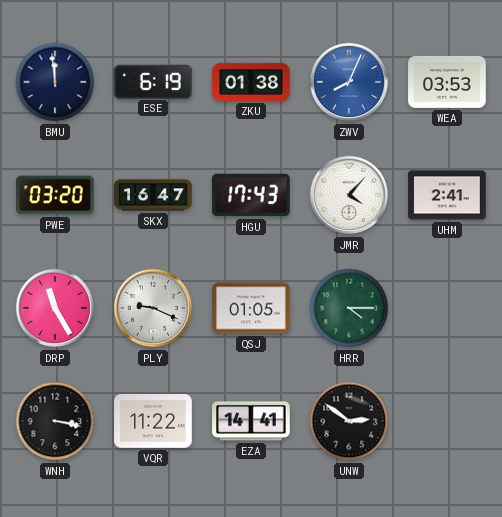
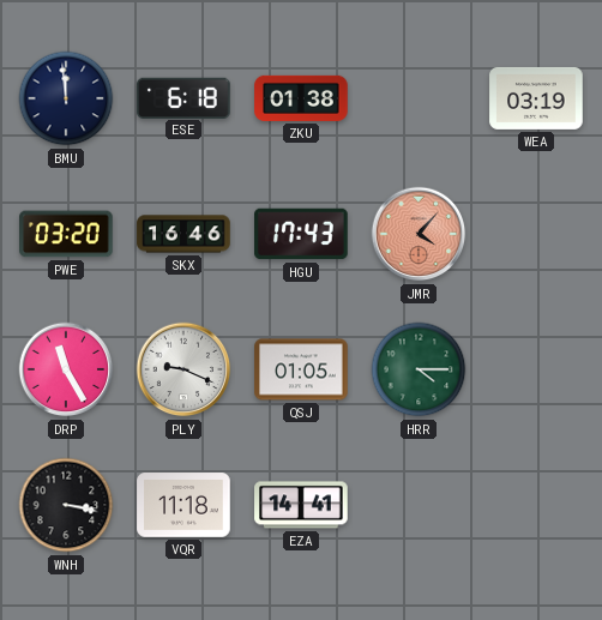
ESE: 6:19 -> 6:18 (183, 97)
ZWV: 8:04 -> none (349, 82)
WEA: 03:53 -> 03:19 (536, 98)
SKX: 16:47 -> 16:46 (183, 234)
JMR dial: white -> salmon (419, 234)
UHM: 2:41 -> none (447, 195)
VQR: 11:22 -> 11:18 (183, 505)
UNW: 2:51 -> none (349, 421)
